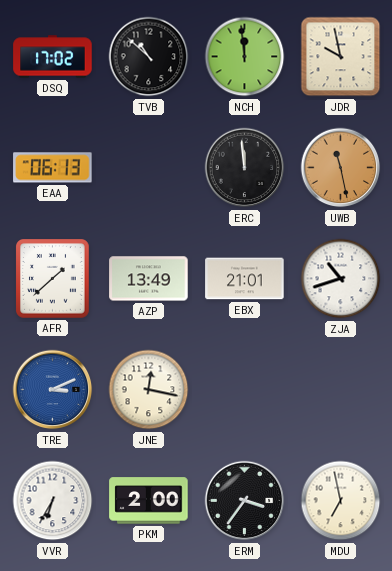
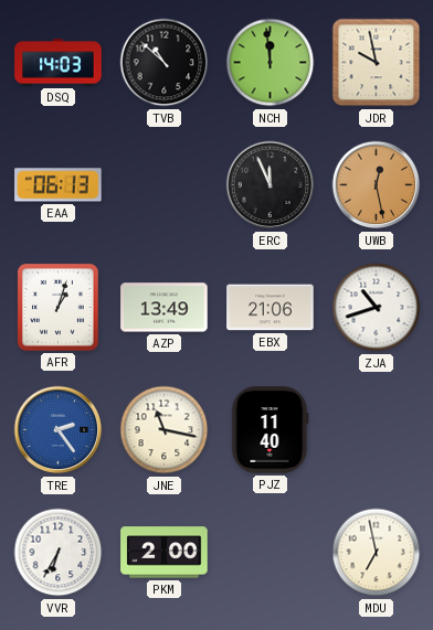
DSQ: 17:02 -> 14:03 (59, 63)
ERC: 11:59 -> 11:56 (271, 185)
UWB: 11:28 -> 12:28 (377, 185)
AFR: 1:38 -> 1:03 (59, 308)
EBX: 21:01 -> 21:06 (271, 308)
TRE: 3:11 -> 2:24 (59, 430)
JNE: 12:17 -> 11:17 (165, 430)
PJZ: none -> 11:40 (271, 430)
ERM: 3:36 -> none (245, 501)
